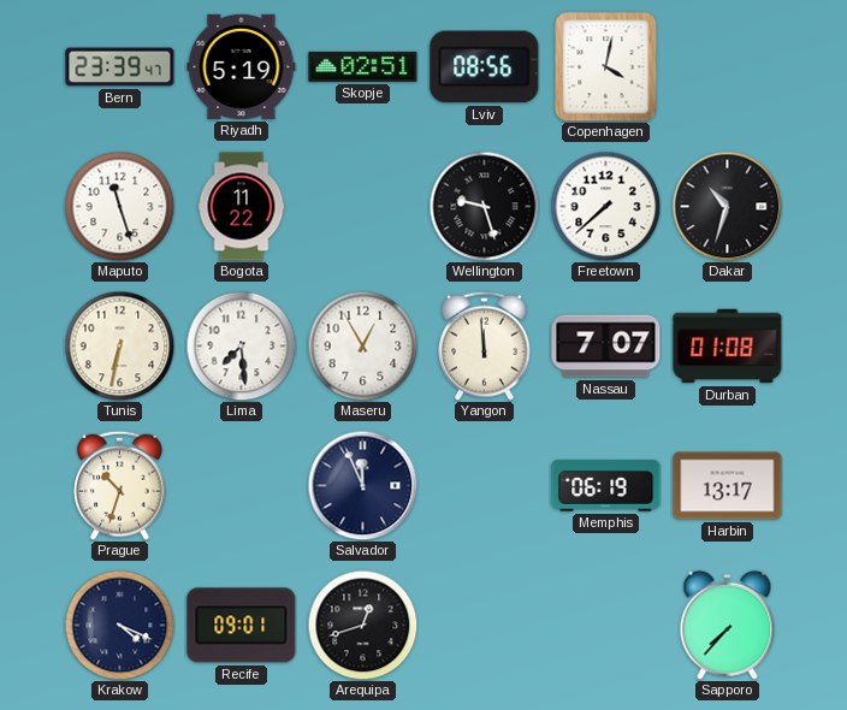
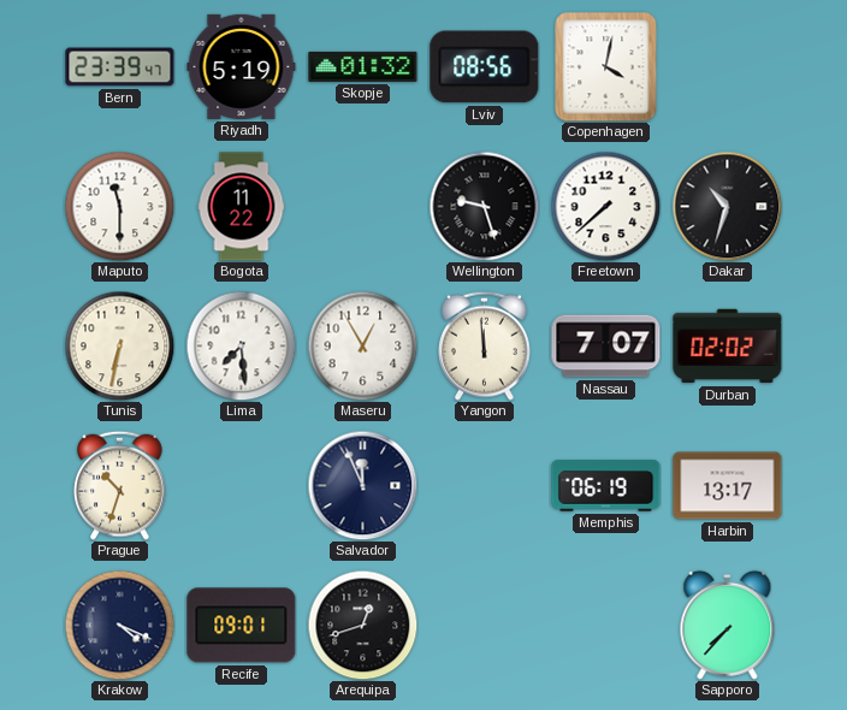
Skopje: 02:51 -> 01:32 (363, 66)
Maputo: 11:27 -> 11:30 (119, 206)
Durban: 01:08 -> 02:02 (728, 347)
